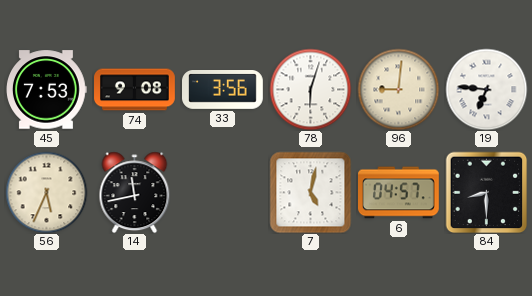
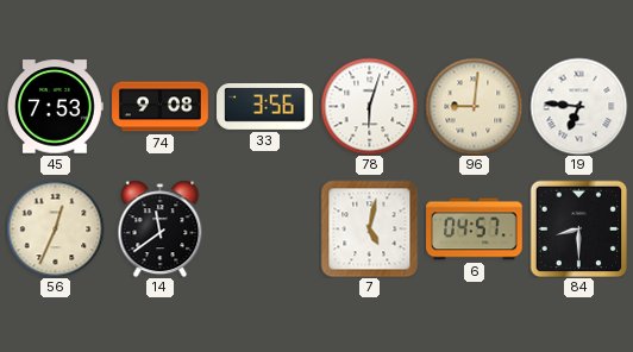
56: 5:34 -> 12:34 (55, 228)
14: 11:43 -> 11:39 (161, 228)
